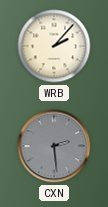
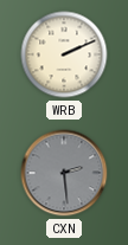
WRB: 2:07 -> 2:11 (64, 54)
